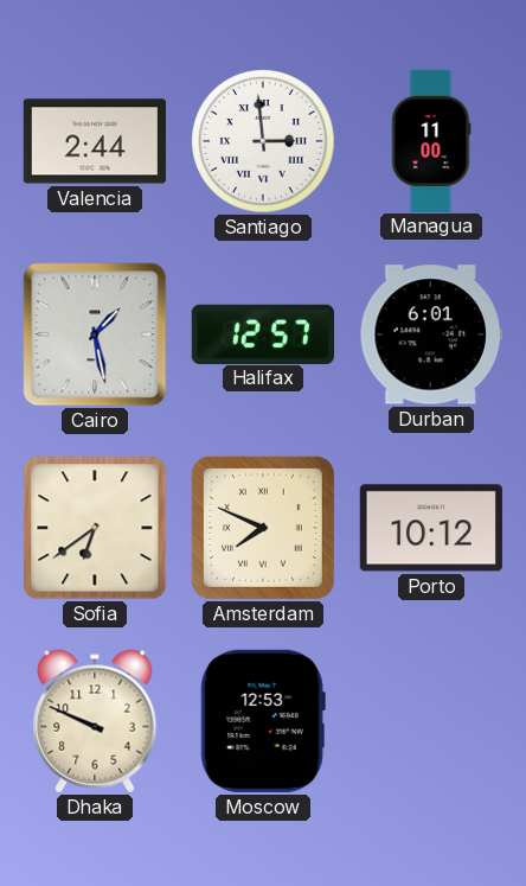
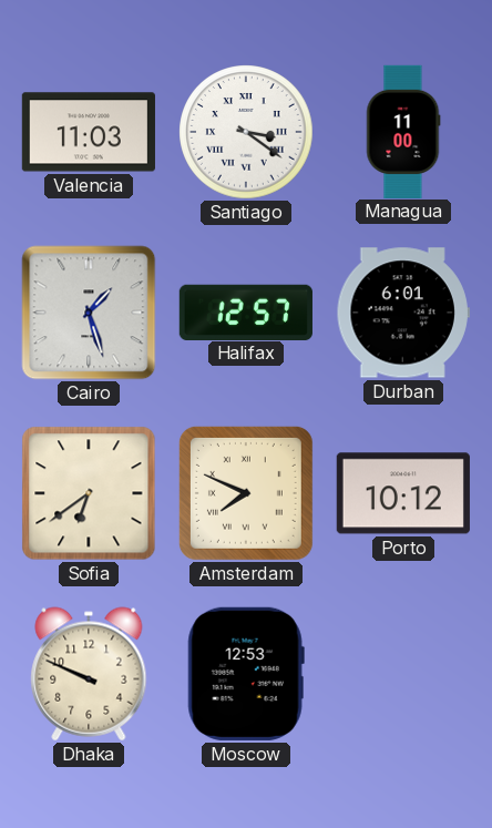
Valencia: 2:44 -> 11:03 (89, 132)
Santiago: 2:59 -> 3:21 (246, 132)
Cairo: 1:28 -> 1:27 (89, 313)
